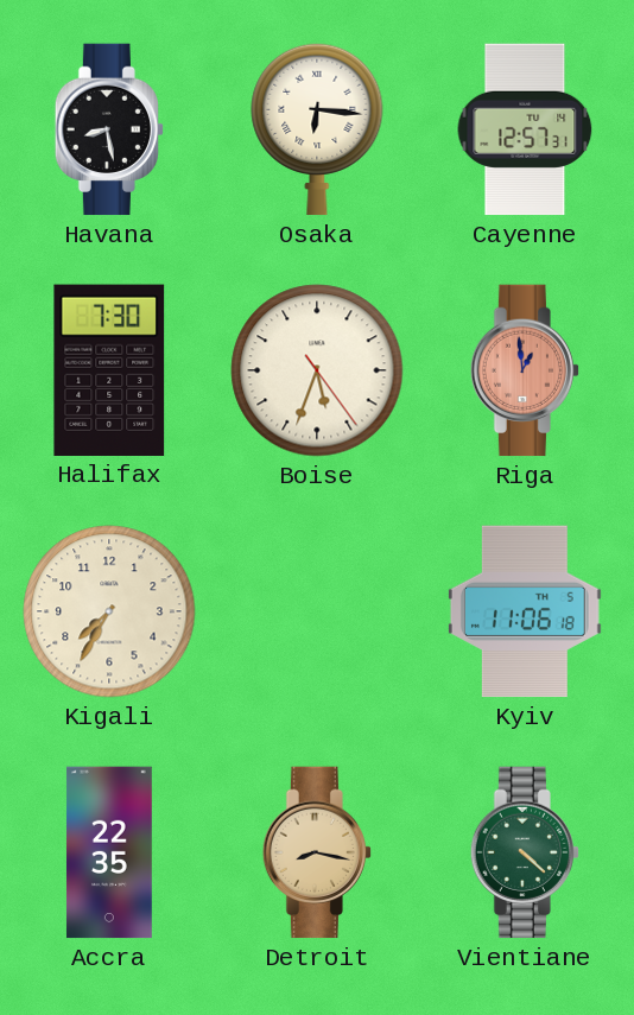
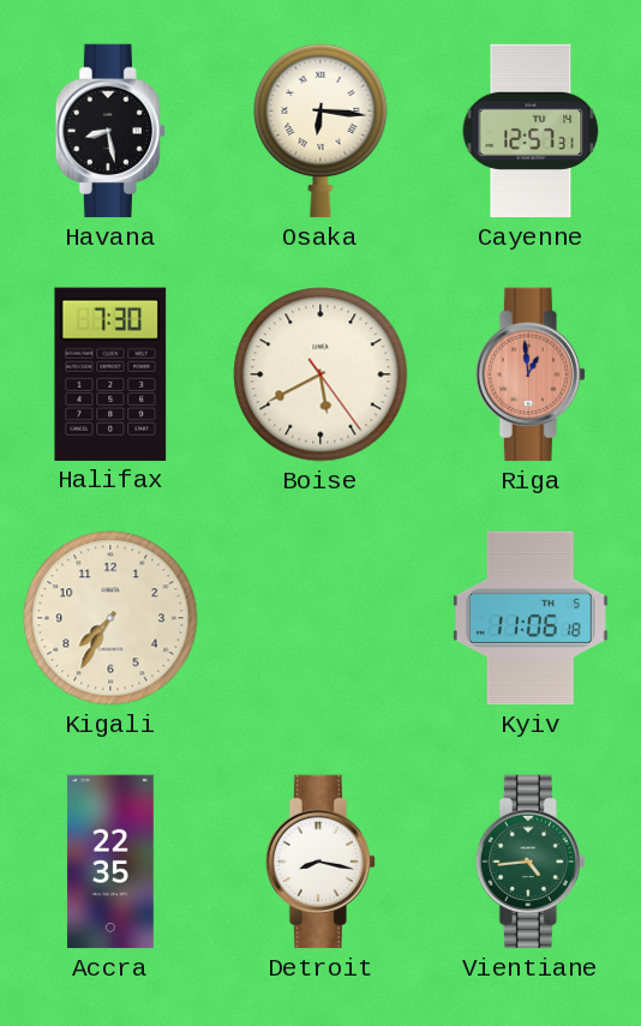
Boise: 5:33 -> 5:40 (320, 374)
Detroit dial: champagne -> white (319, 862)
Vientiane: 4:22 -> 4:44 (529, 862)
